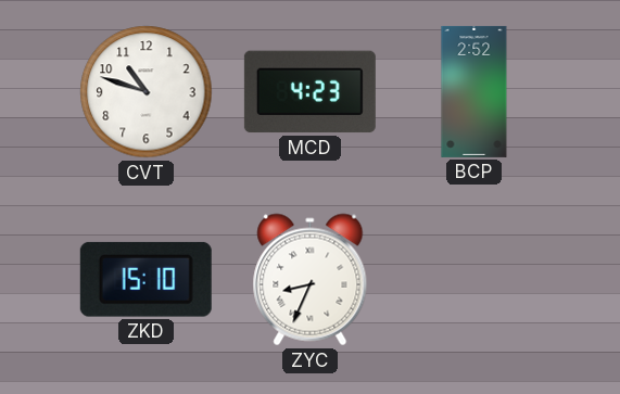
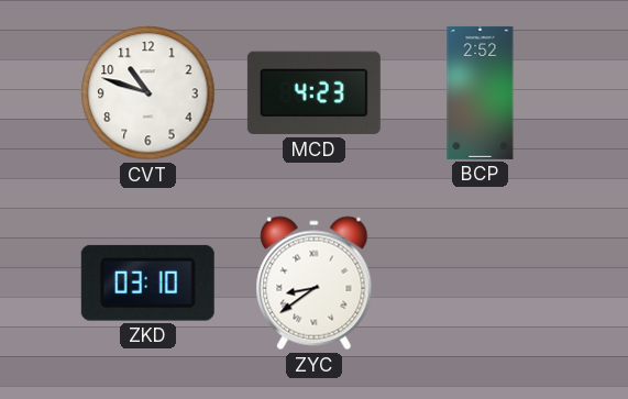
ZKD: 15:10 -> 03:10 (147, 282)
ZYC: 8:34 -> 8:39 (315, 284)
